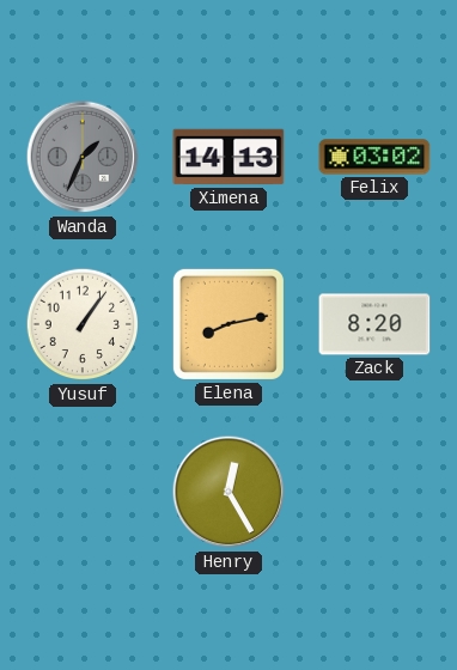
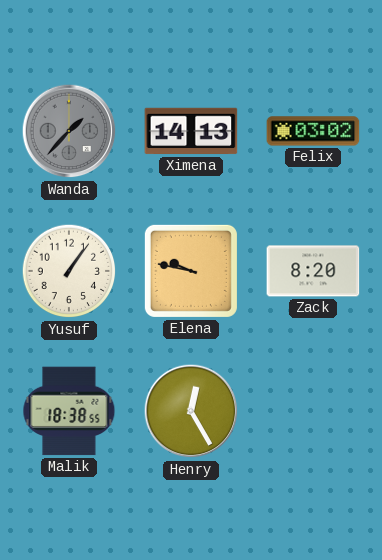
Wanda: 1:34 -> 1:37 (69, 131)
Elena: 8:13 -> 9:47 (191, 271)
Malik: none -> 18:38 (69, 411)
